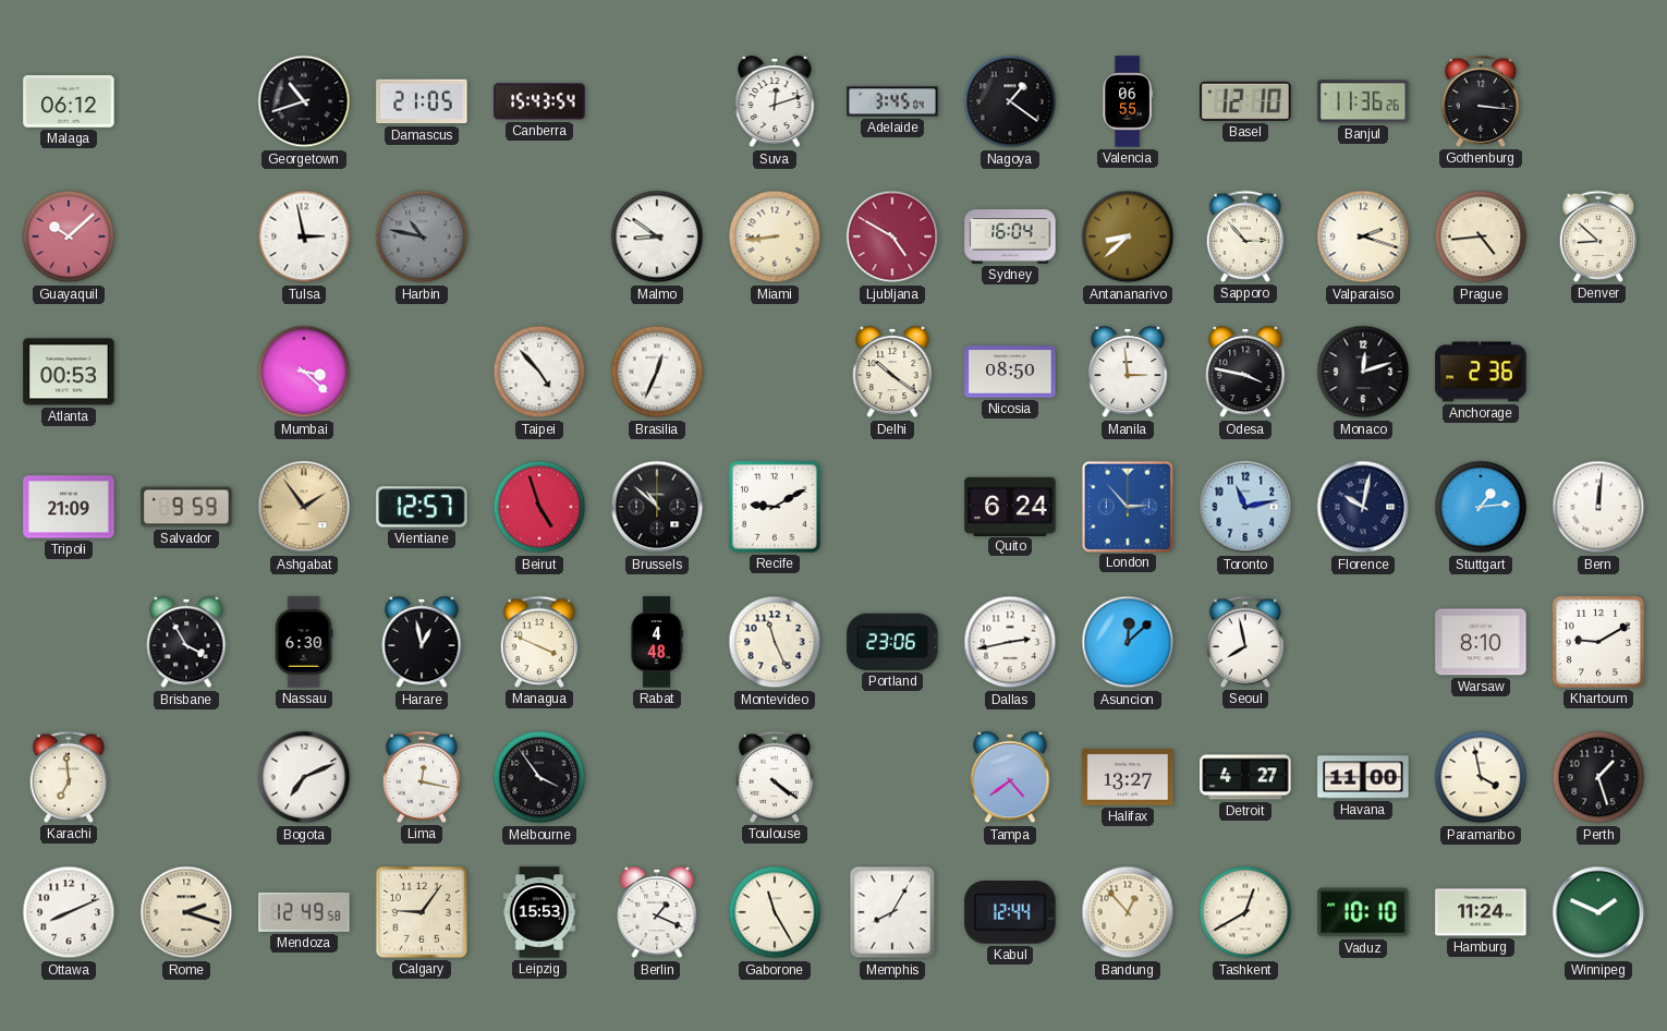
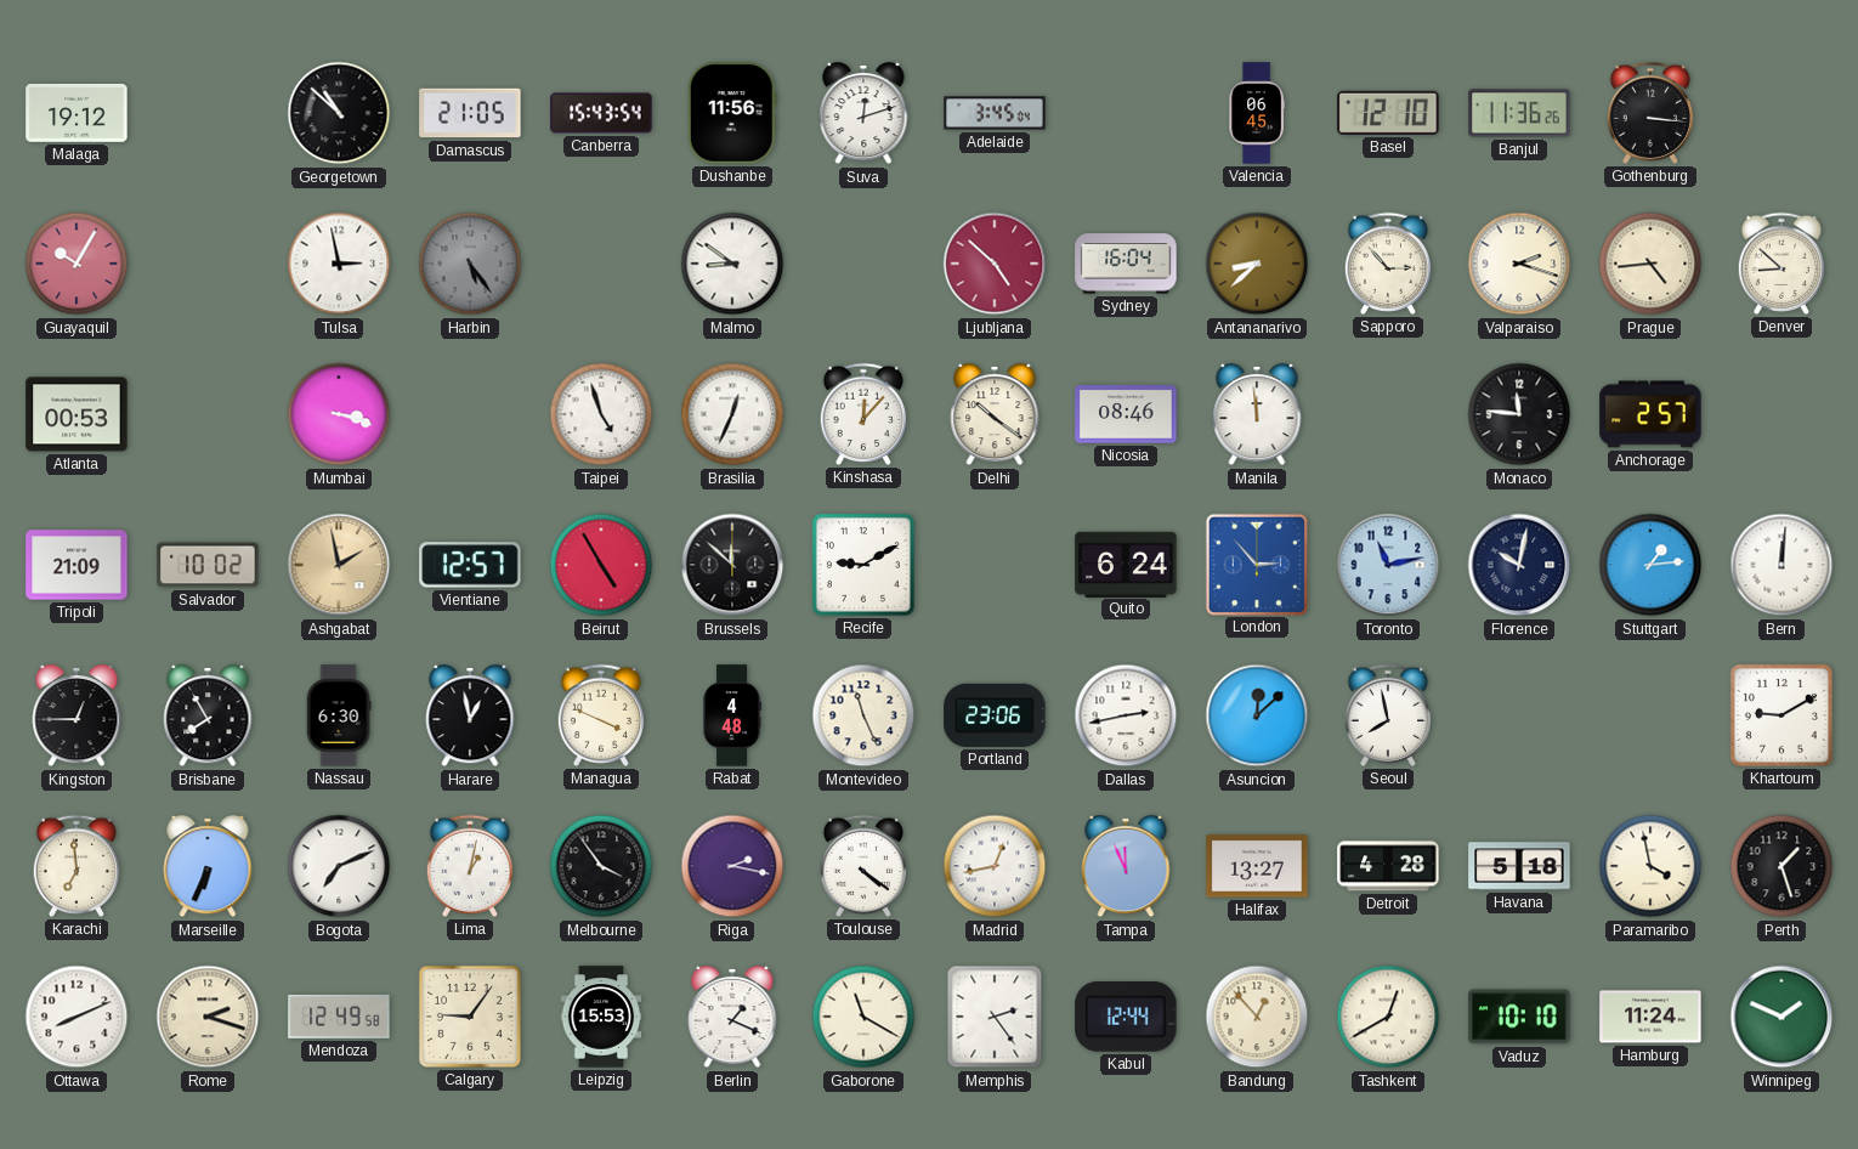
Malaga: 06:12 -> 19:12 (77, 114)
Georgetown: 10:42 -> 10:52 (339, 113)
Dushanbe: none -> 11:56 (732, 113)
Nagoya: 1:21 -> none (1010, 101)
Valencia: 06:55 -> 06:45 (1256, 113)
Guayaquil: 10:08 -> 10:05 (77, 264)
Harbin: 10:47 -> 5:24 (470, 264)
Miami: 8:44 -> none (775, 236)
Ljubljana: 4:50 -> 4:52 (995, 264)
Mumbai: 3:22 -> 3:18 (339, 414)
Taipei: 4:53 -> 4:57 (601, 414)
Kinshasa: none -> 12:07 (863, 414)
Nicosia: 08:50 -> 08:46 (1126, 414)
Manila: 2:59 -> 11:59 (1257, 414)
Odesa: 3:47 -> none (1245, 372)
Monaco: 12:12 -> 11:46 (1519, 414)
Anchorage: 2:36 -> 2:57 (1650, 414)
Salvador: 9:59 -> 10:02 (208, 565)
Ashgabat: 1:54 -> 1:58 (339, 565)
Beirut: 4:57 -> 4:55 (601, 565)
Brussels: 10:52 -> 11:52 (732, 565)
Kingston: none -> 12:45 (77, 715)
Brisbane: 3:55 -> 7:55 (208, 715)
Warsaw: 8:10 -> none (1481, 642)
Marseille: none -> 6:34 (208, 866)
Lima: 12:17 -> 1:02 (470, 866)
Riga: none -> 2:17 (732, 866)
Madrid: none -> 12:43 (995, 866)
Tampa: 4:39 -> 11:56 (1126, 866)
Detroit: 4:27 -> 4:28 (1388, 866)
Havana: 11:00 -> 5:18 (1519, 866)
Gaborone: 11:25 -> 11:20 (863, 1017)
Memphis: 8:05 -> 2:24 (995, 1017)
